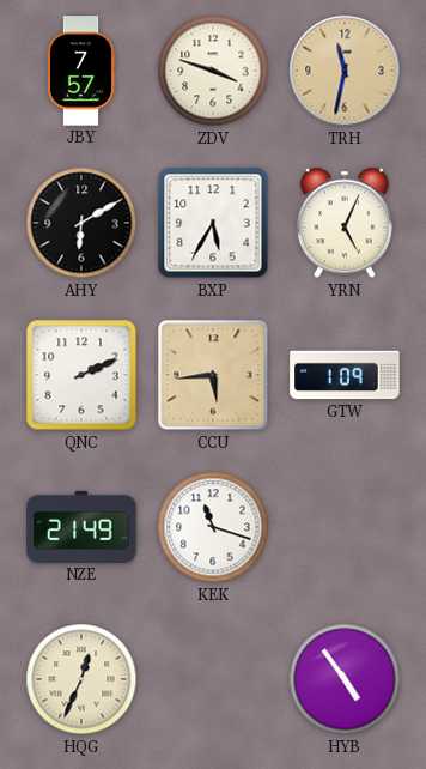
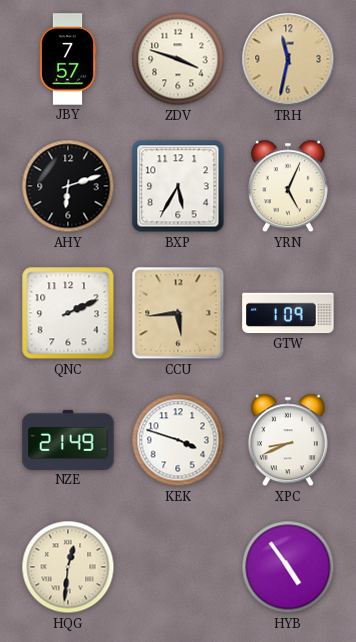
AHY: 6:10 -> 6:12 (68, 186)
KEK: 11:18 -> 3:48 (178, 440)
XPC: none -> 8:41 (288, 440)
HQG: 12:34 -> 12:31 (68, 567)
